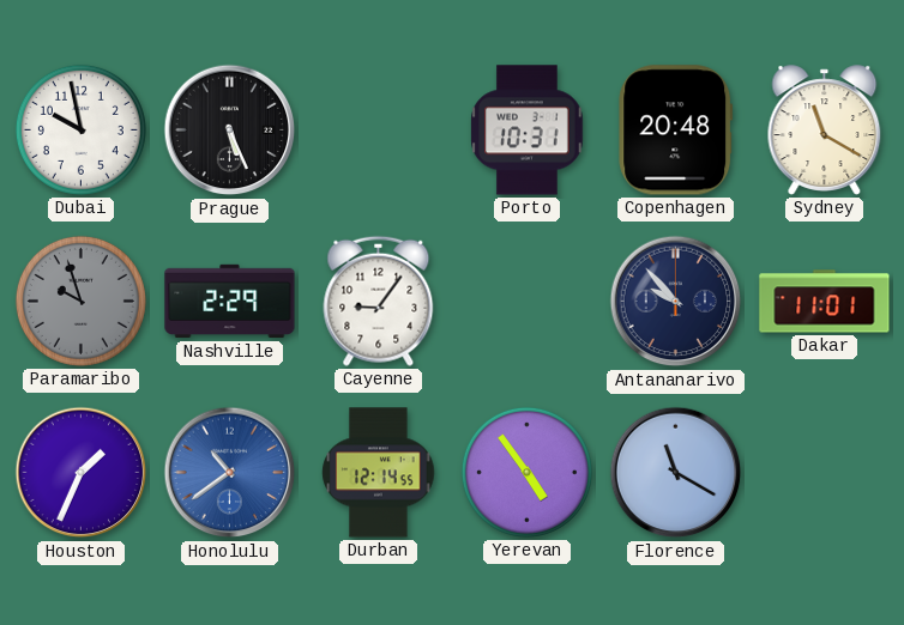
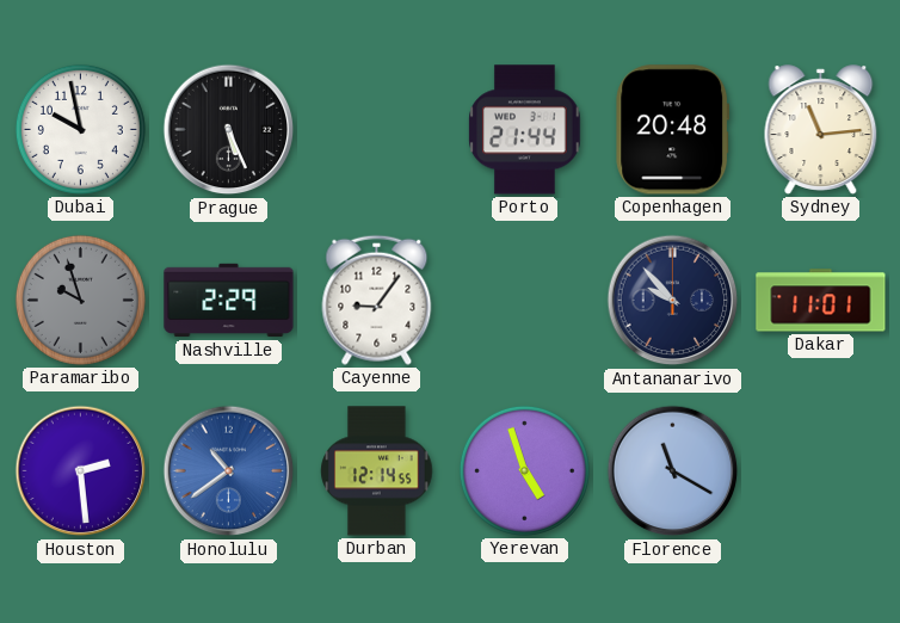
Porto: 10:31 -> 21:44 (525, 130)
Sydney: 11:20 -> 11:14 (821, 130)
Houston: 1:34 -> 2:29 (81, 471)
Yerevan: 4:54 -> 4:57 (524, 470)
